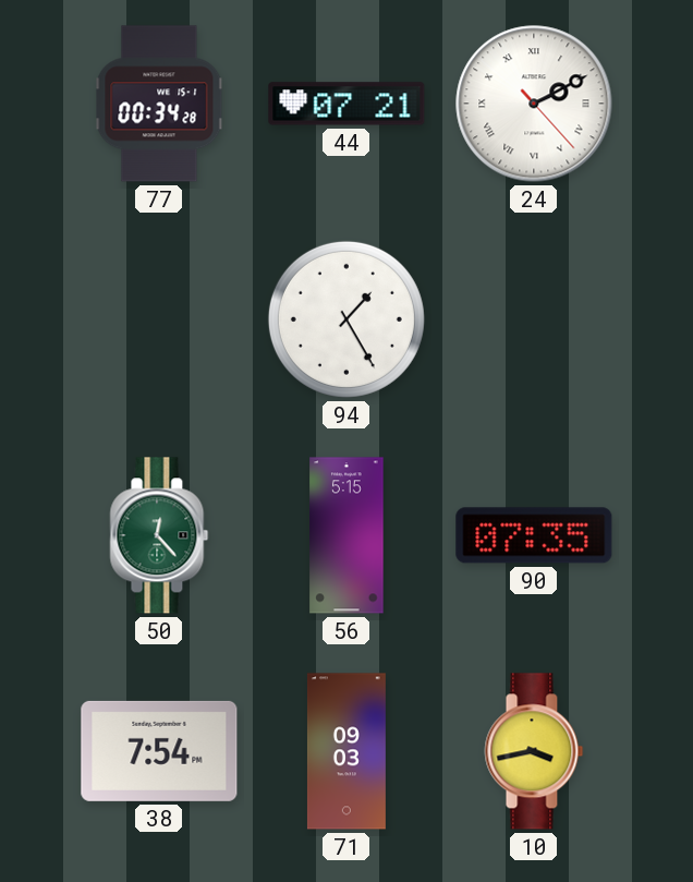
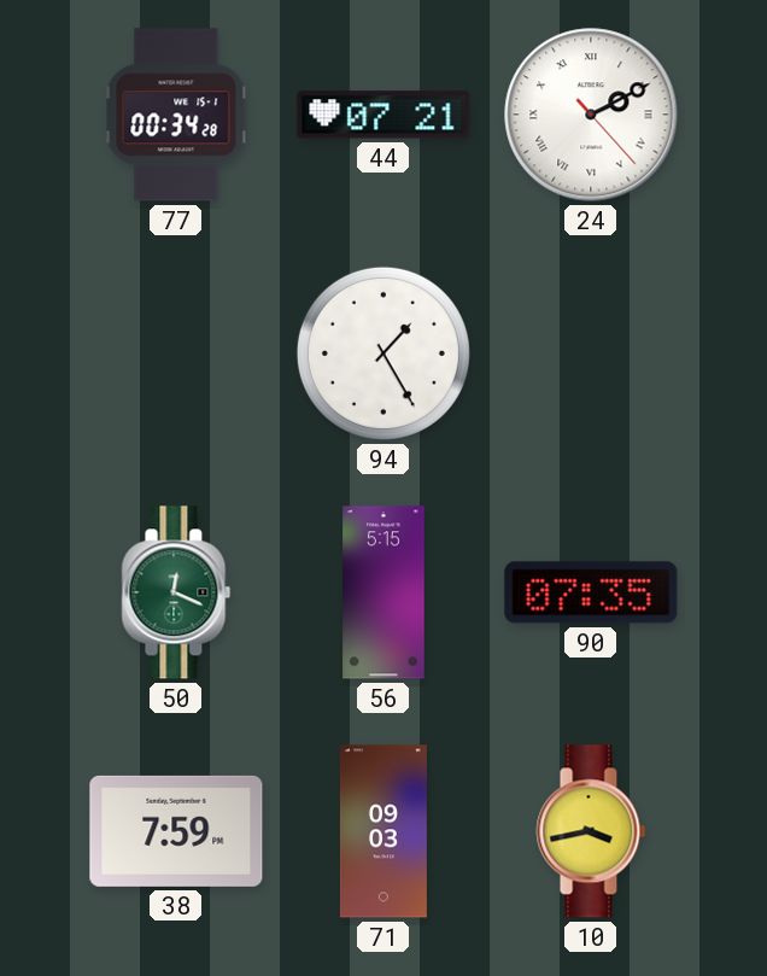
50: 12:23 -> 12:19 (176, 592)
38: 7:54 -> 7:59 (176, 831)
